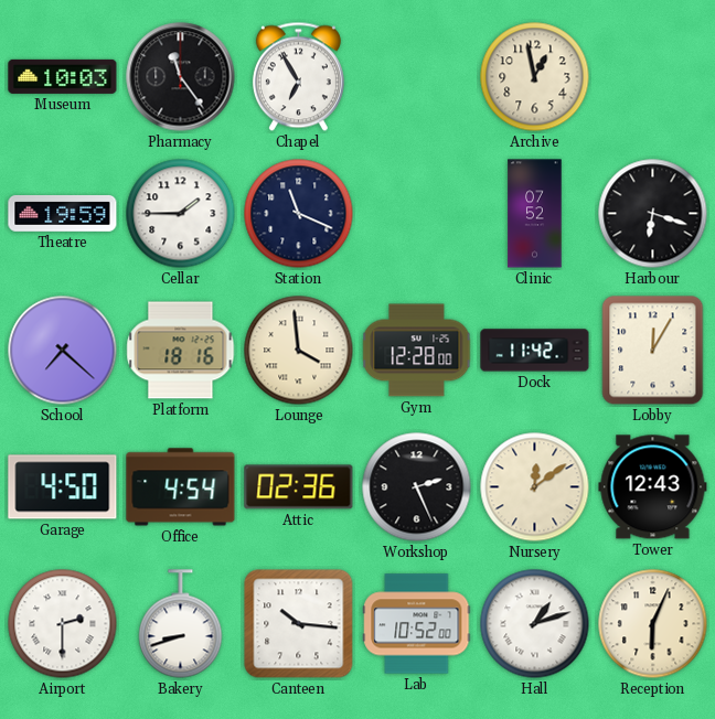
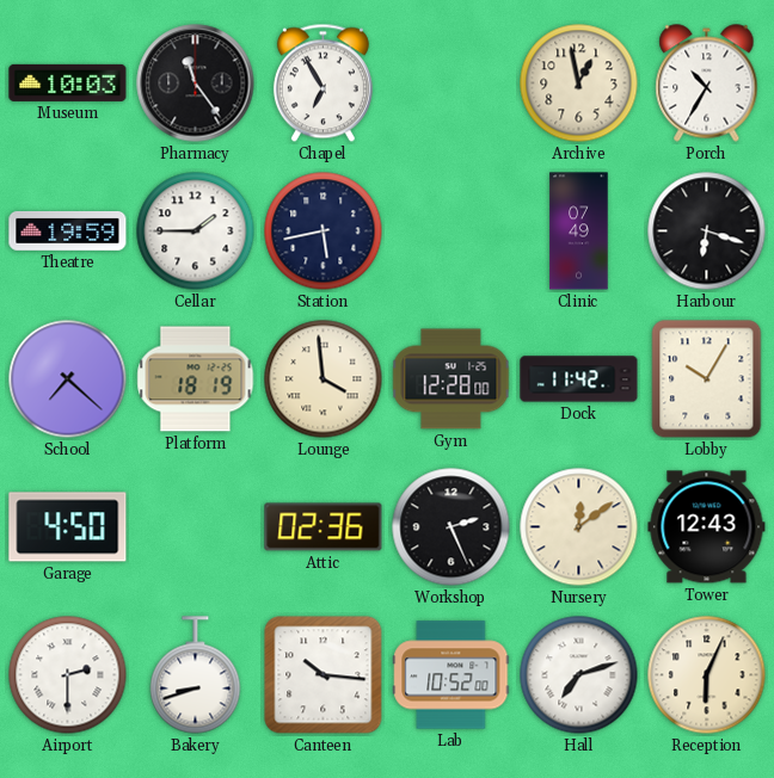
Porch: none -> 10:35 (707, 84)
Station: 11:19 -> 5:43 (324, 231)
Clinic: 07:52 -> 07:49 (579, 231)
Platform: 18:16 -> 18:19 (196, 379)
Lobby: 12:05 -> 10:05 (707, 379)
Office: 4:54 -> none (181, 487)
Hall: 1:12 -> 7:12 (579, 675)
